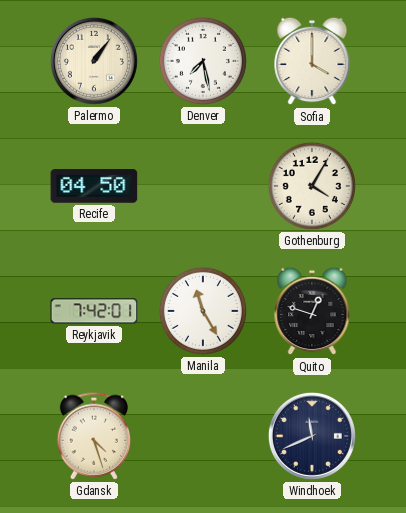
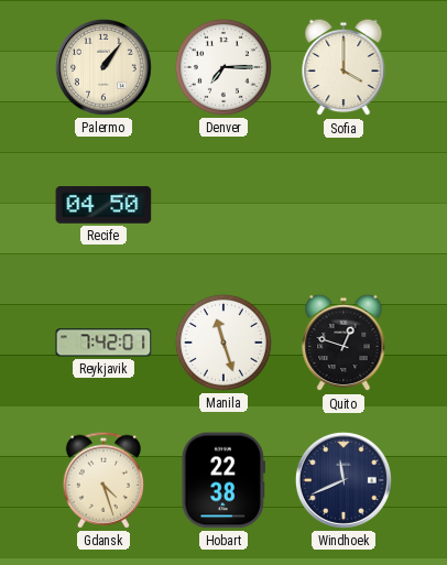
Denver: 7:28 -> 7:15 (223, 67)
Gothenburg: 4:05 -> none (312, 186)
Manila: 11:25 -> 11:27 (223, 343)
Hobart: none -> 22:38 (222, 480)
